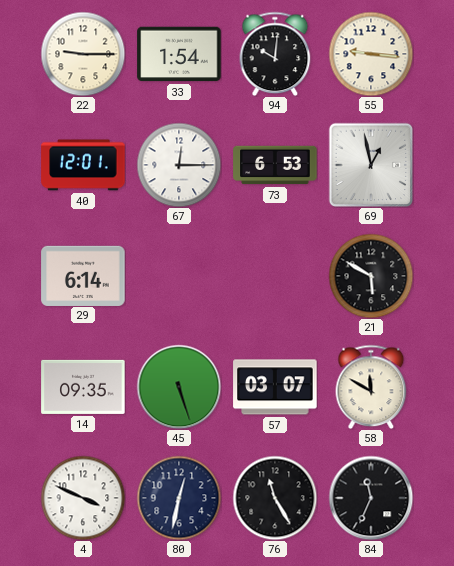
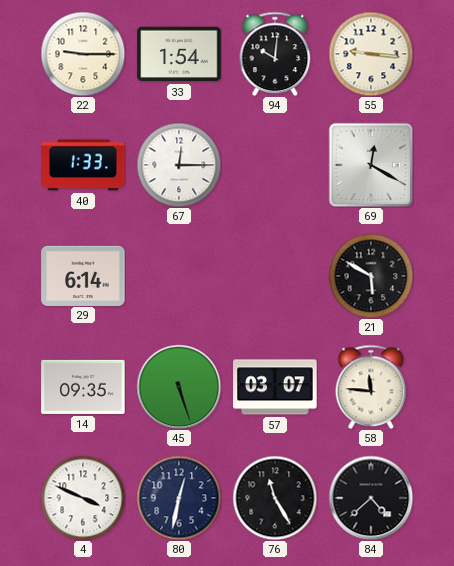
40: 12:01 -> 1:33 (83, 165)
73: 6:53 -> none (275, 165)
69: 12:58 -> 12:20 (371, 165)
58: 11:50 -> 11:46 (371, 387)
84: 11:34 -> 4:38 (371, 498)
